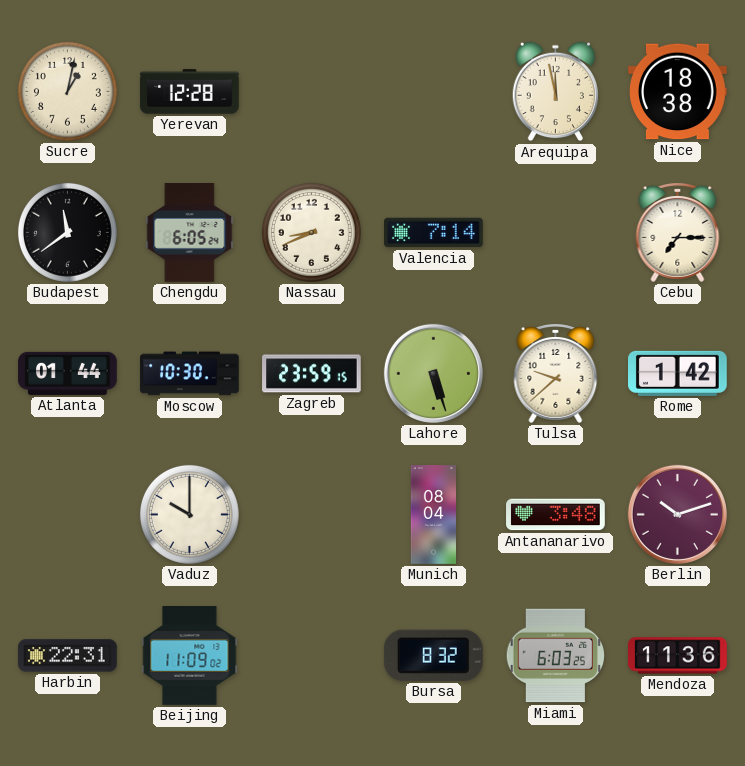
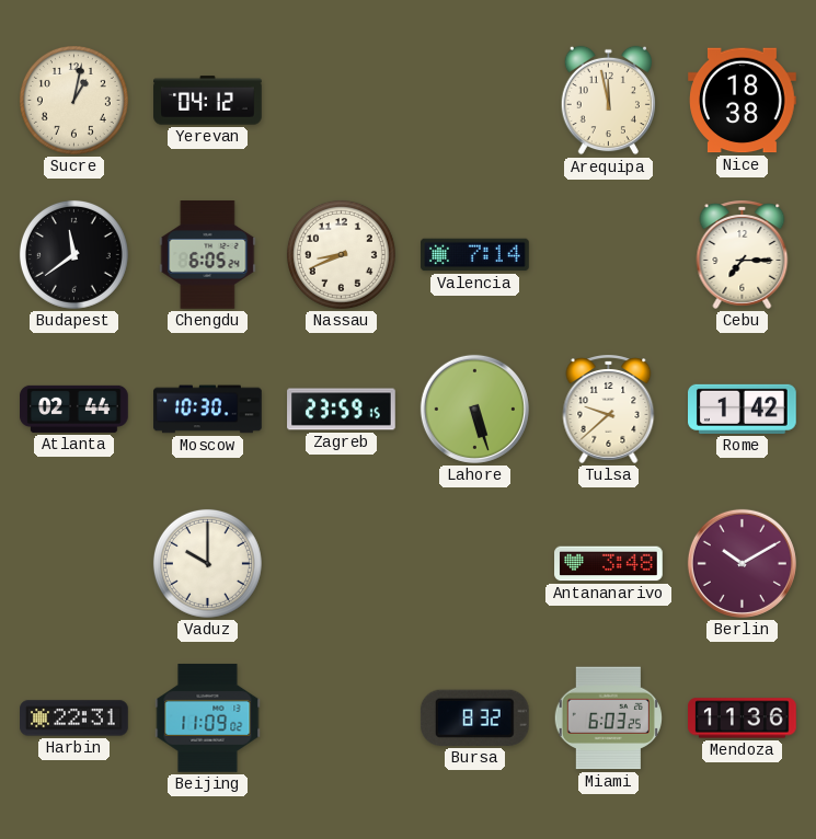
Yerevan: 12:28 -> 04:12 (208, 101)
Atlanta: 01:44 -> 02:44 (74, 409)
Munich: 08:04 -> none (433, 515)
Berlin: 10:12 -> 10:10 (742, 563)
